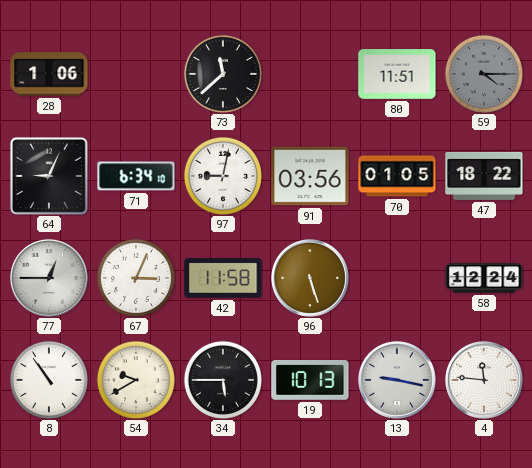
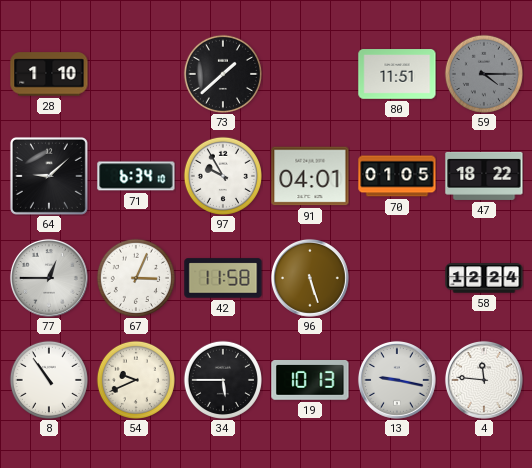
28: 1:06 -> 1:10 (49, 74)
73: 11:38 -> 1:38 (223, 74)
64: 9:04 -> 9:08 (49, 176)
97: 9:02 -> 9:55 (223, 176)
91: 03:56 -> 04:01 (310, 176)
54: 9:40 -> 9:41 (136, 380)
